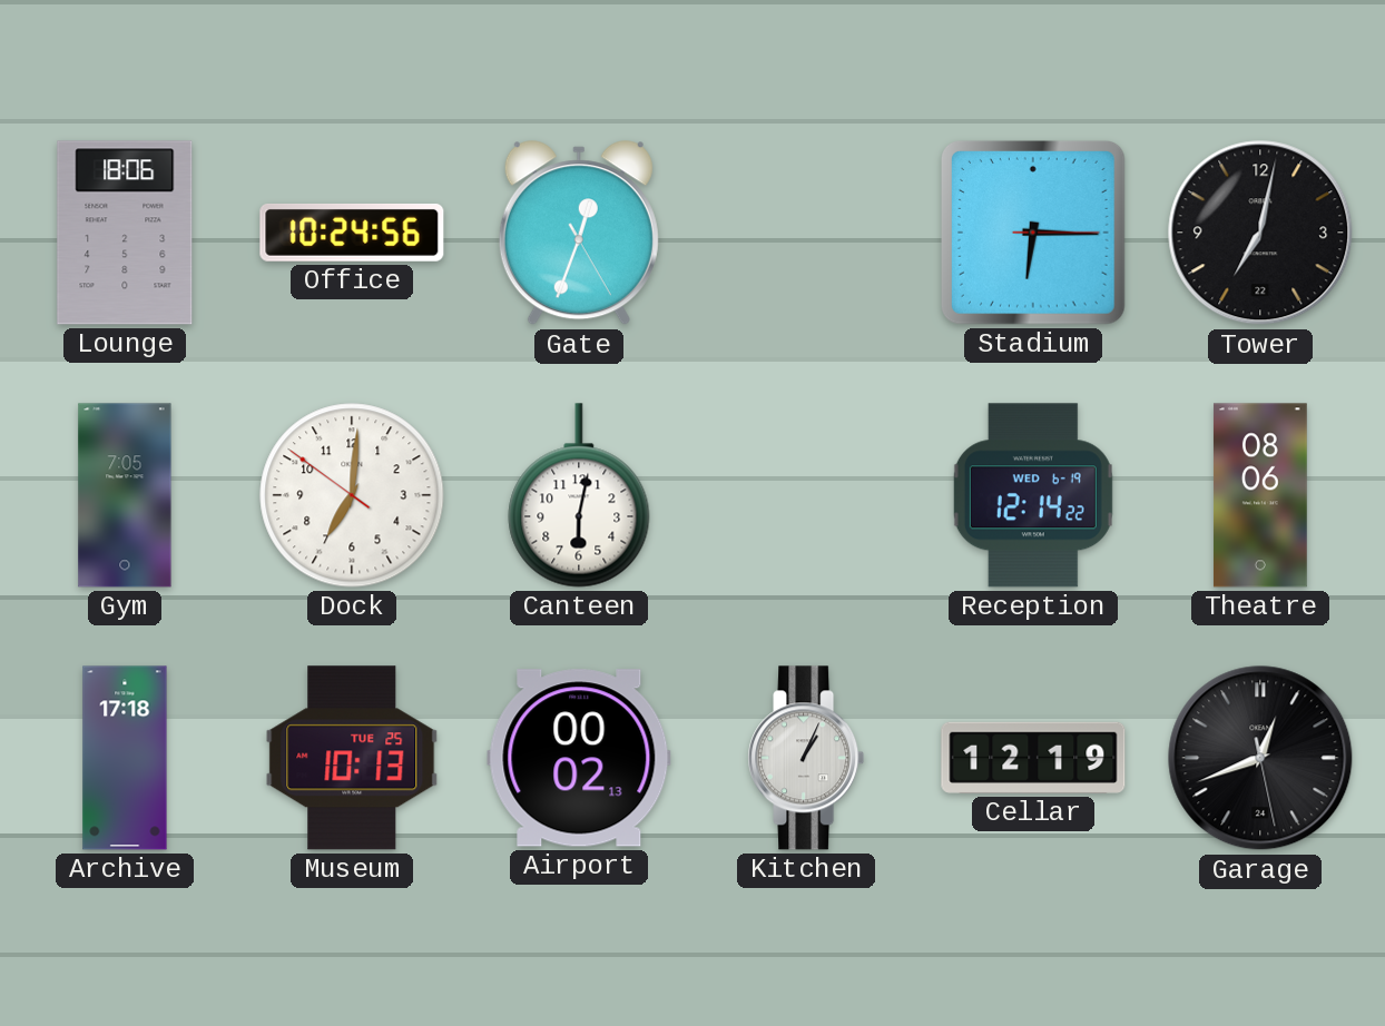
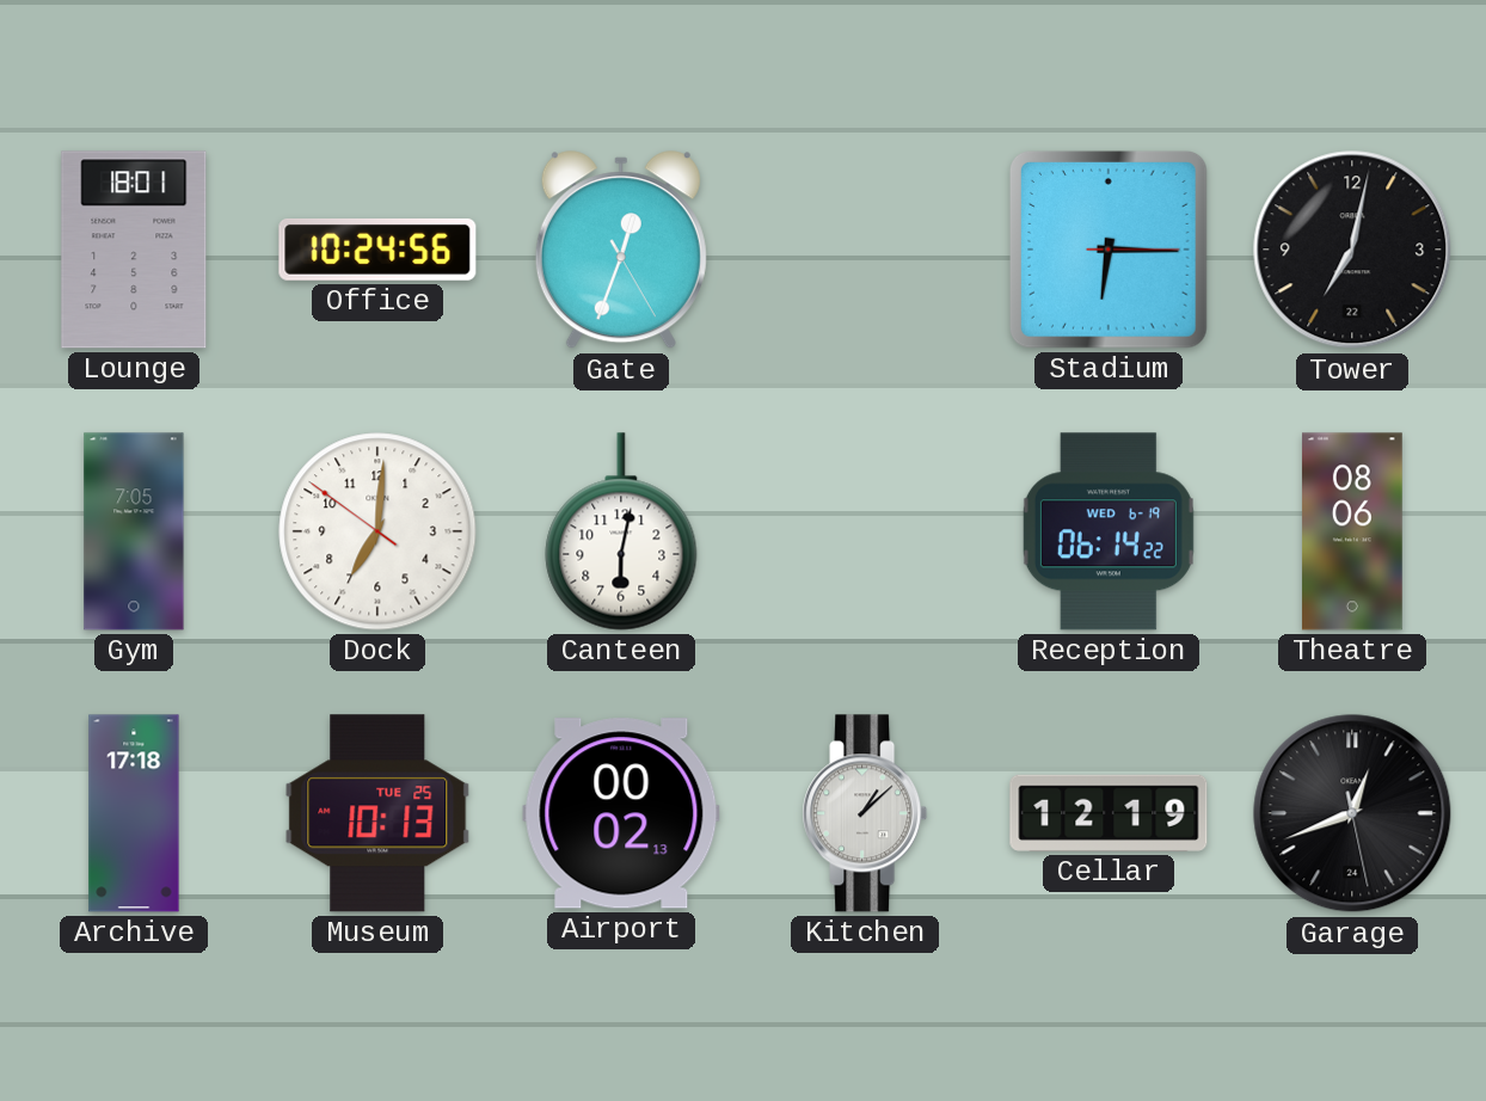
Lounge: 18:06 -> 18:01 (134, 250)
Reception: 12:14 -> 06:14 (1109, 531)
Kitchen: 1:04 -> 1:08 (865, 813)
